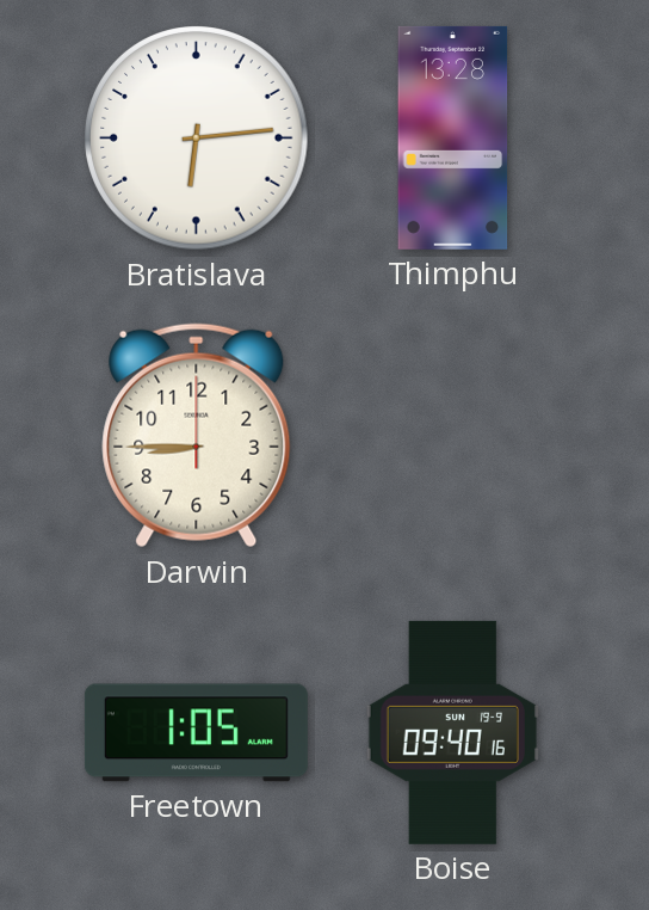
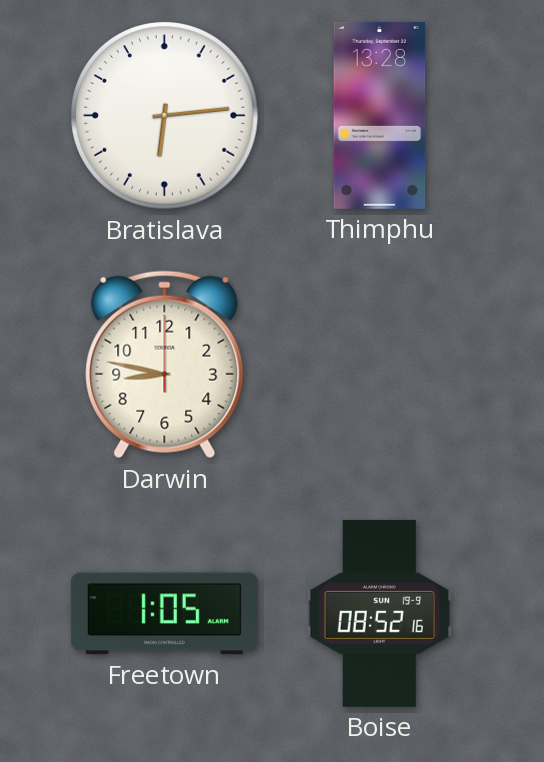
Darwin: 8:45 -> 8:47 (165, 365)
Boise: 09:40 -> 08:52 (379, 613)
